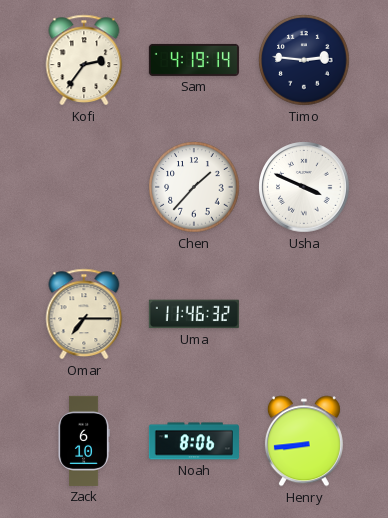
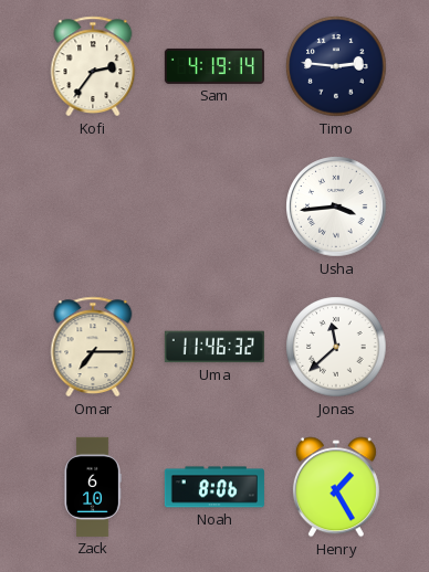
Chen: 1:37 -> none (194, 187)
Usha: 3:49 -> 3:44 (336, 206)
Jonas: none -> 11:38 (336, 347)
Henry: 8:44 -> 1:25 (336, 487)
